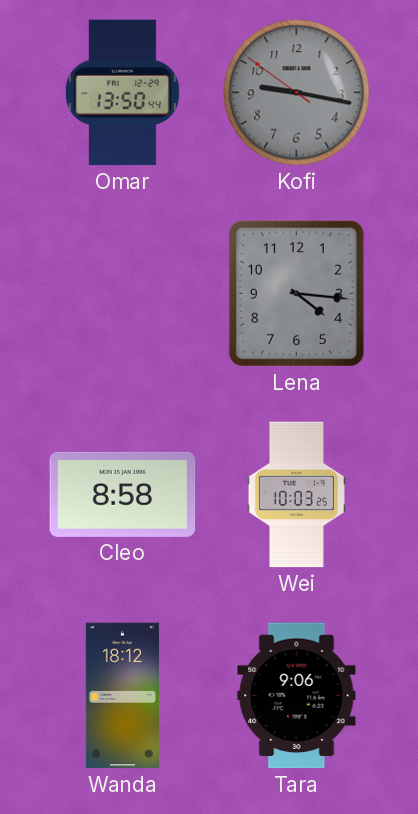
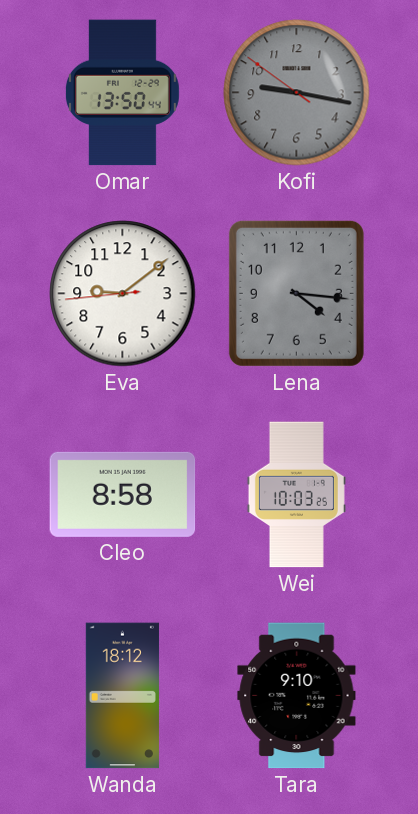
Eva: none -> 9:08 (123, 294)
Tara: 9:06 -> 9:10 (297, 696)
